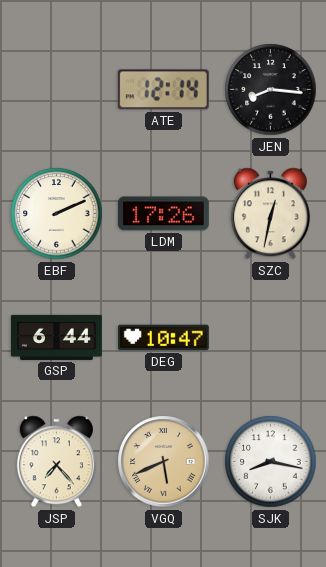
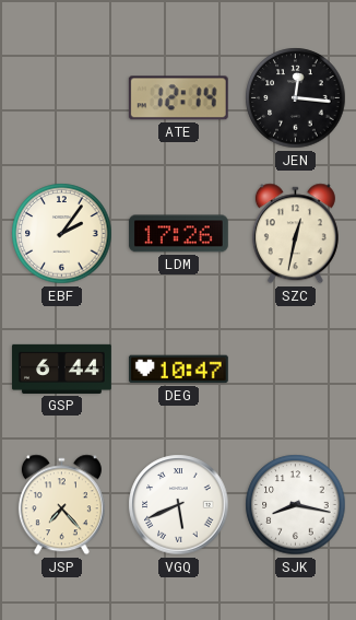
JEN: 8:16 -> 12:16 (296, 98)
EBF: 2:11 -> 2:06 (62, 234)
VGQ dial: champagne -> white (179, 505)
